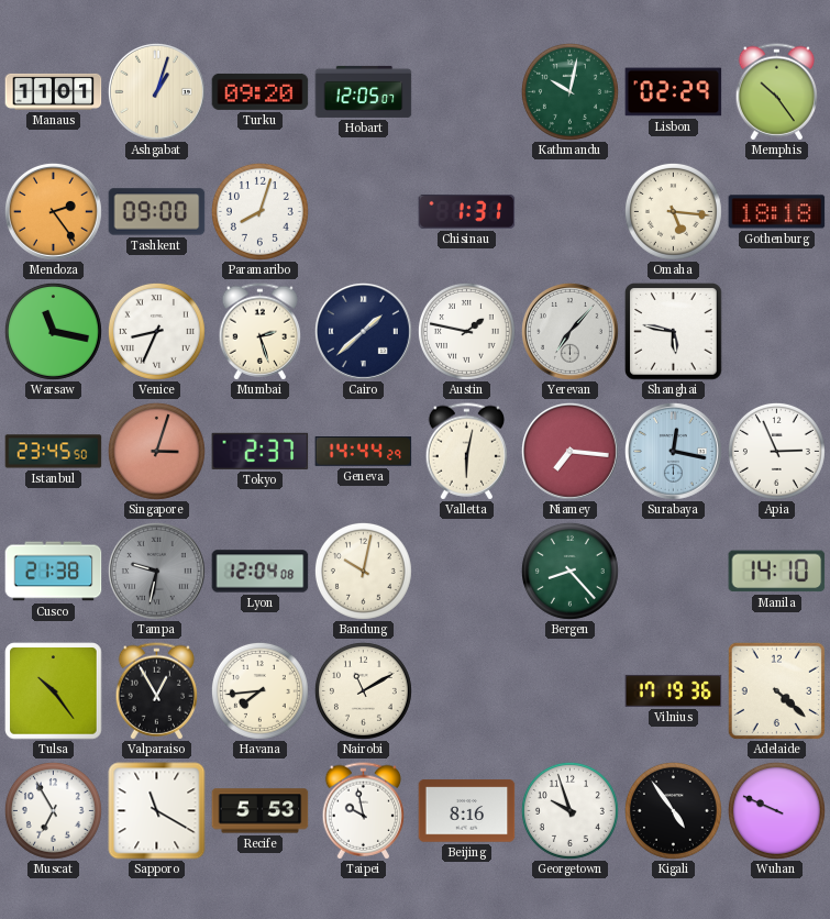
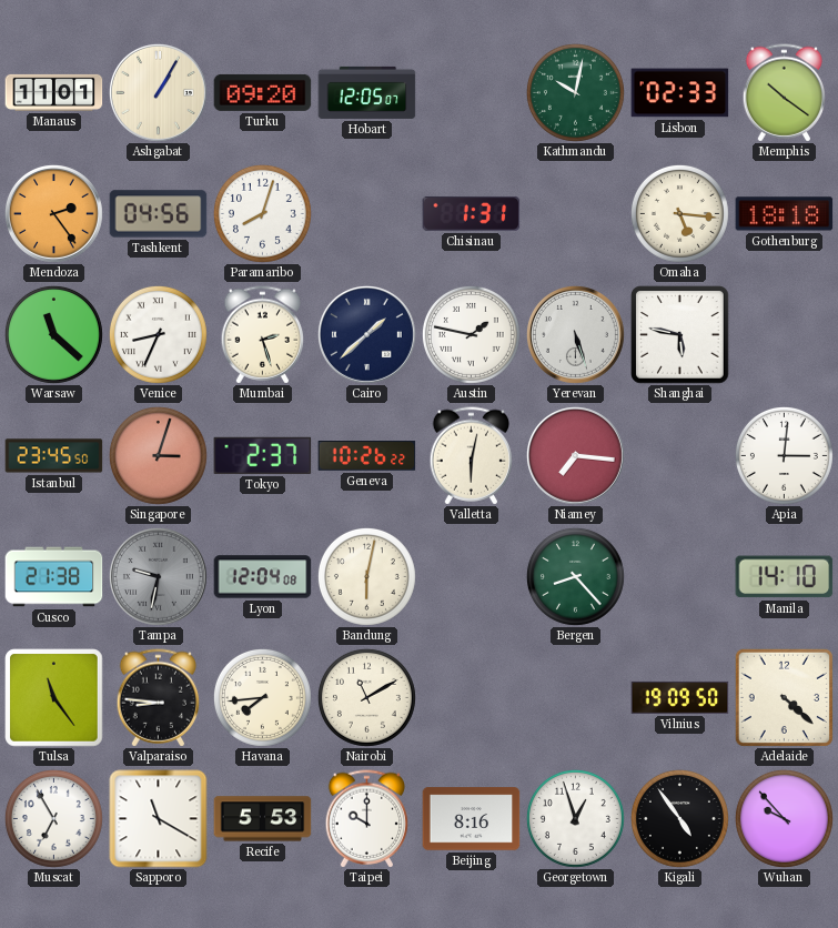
Ashgabat: 1:03 -> 1:05 (158, 92)
Lisbon: 02:29 -> 02:33 (680, 93)
Memphis: 10:24 -> 10:21 (785, 93)
Tashkent: 09:00 -> 04:56 (159, 214)
Warsaw: 11:17 -> 11:22 (53, 334)
Yerevan: 7:07 -> 5:27 (575, 334)
Geneva: 14:44 -> 10:26 (367, 456)
Surabaya: 12:17 -> none (673, 451)
Apia: 2:56 -> 3:01 (784, 455)
Bandung: 10:02 -> 6:02 (366, 576)
Tulsa: 10:24 -> 11:24 (54, 698)
Valparaiso: 12:55 -> 8:46 (159, 698)
Vilnius: 17:19 -> 19:09 (680, 697)
Taipei: 9:58 -> 10:00 (367, 819)
Georgetown: 9:57 -> 12:57 (575, 818)
Wuhan: 9:49 -> 9:53 (784, 818)
